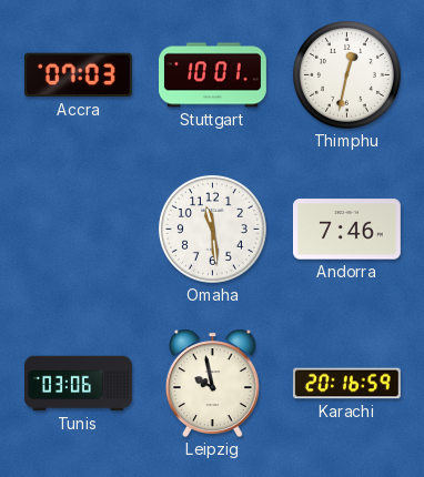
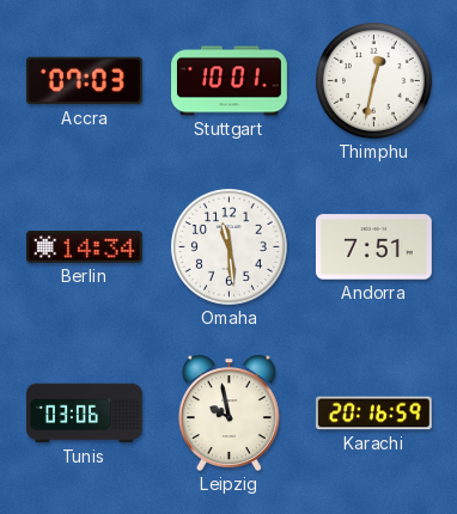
Berlin: none -> 14:34 (84, 247)
Andorra: 7:46 -> 7:51 (373, 247)
